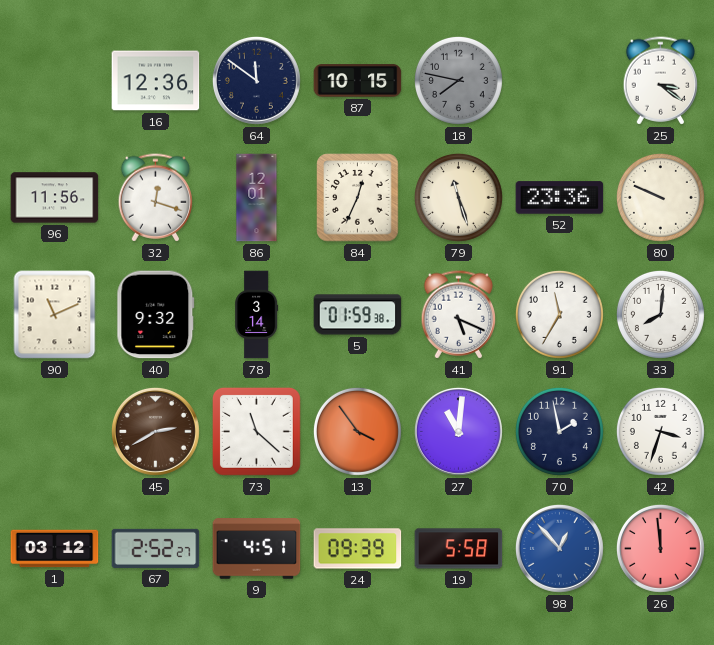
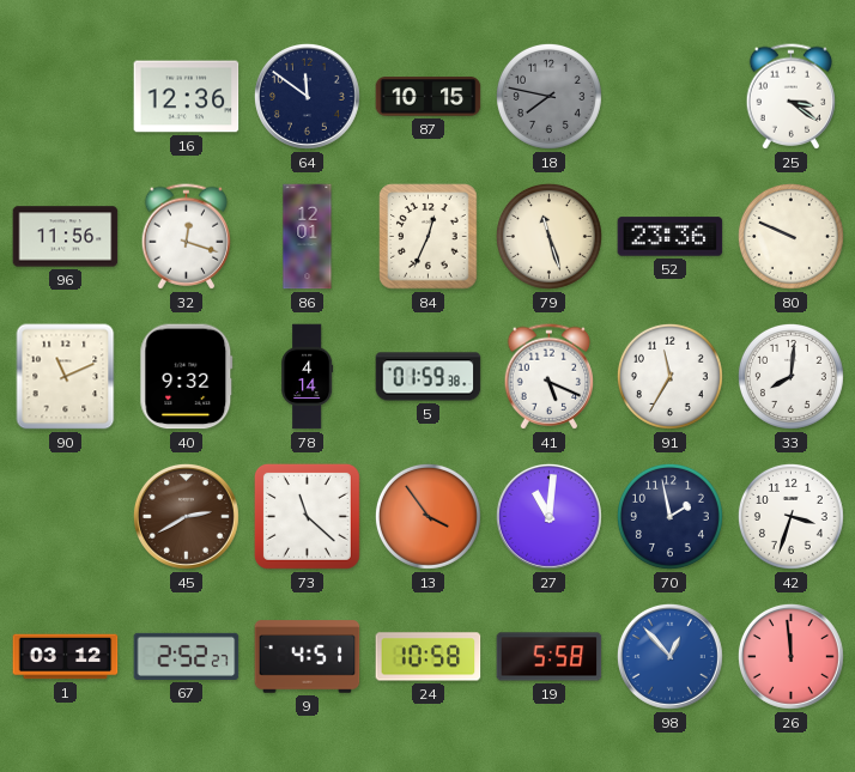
78: 3:14 -> 4:14 (308, 377)
24: 09:39 -> 10:58 (429, 657)
